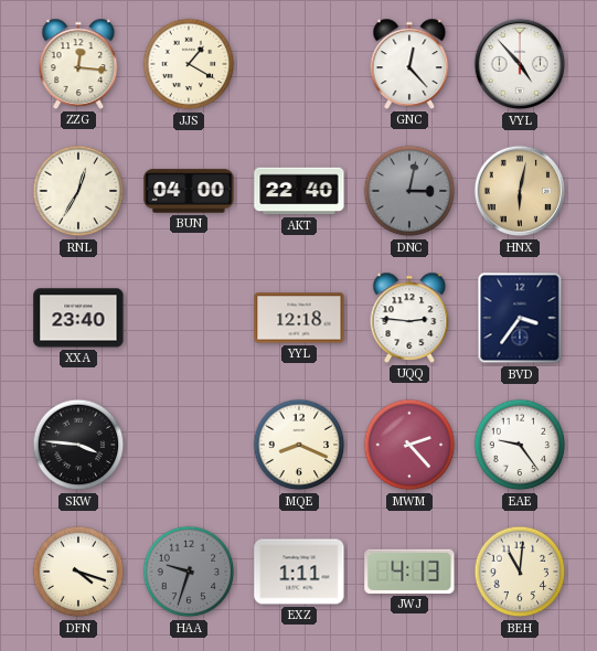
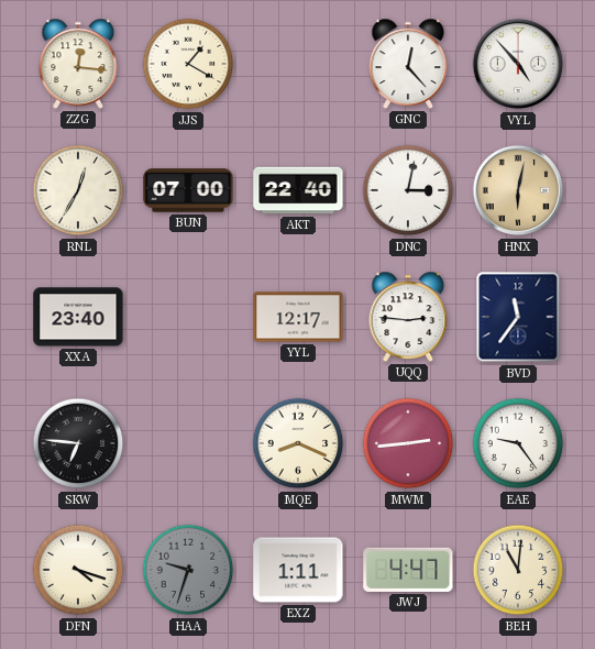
BUN: 04:00 -> 07:00 (188, 190)
DNC dial: grey -> white (408, 190)
YYL: 12:18 -> 12:17 (298, 317)
BVD: 3:36 -> 11:36 (518, 317)
SKW: 3:46 -> 6:46 (78, 443)
MWM: 2:23 -> 2:44 (408, 443)
JWJ: 4:13 -> 4:47 (408, 570)
